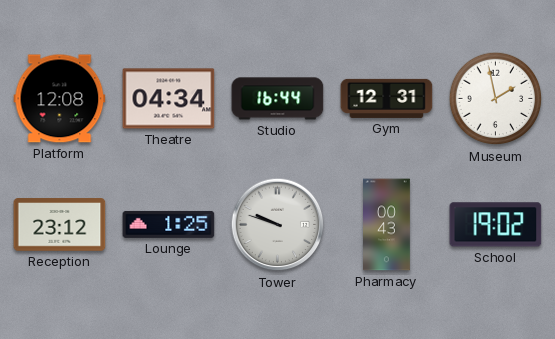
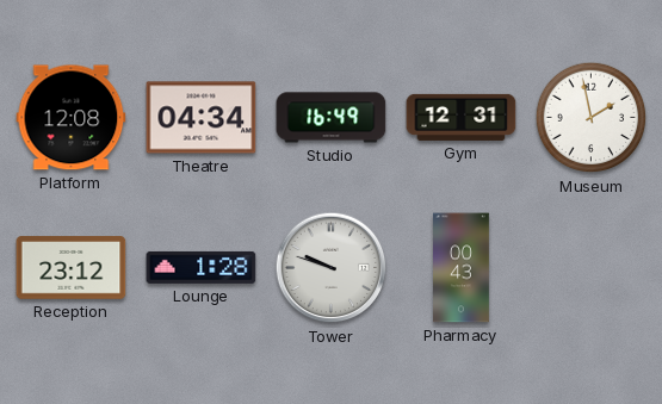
Studio: 16:44 -> 16:49 (332, 118)
Lounge: 1:25 -> 1:28 (202, 267)
School: 19:02 -> none (496, 225)
